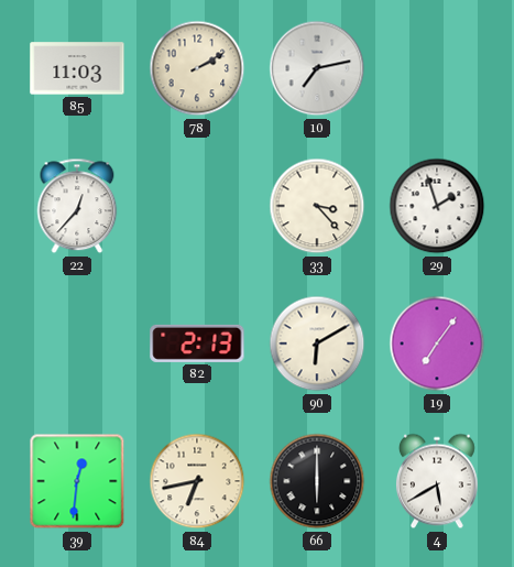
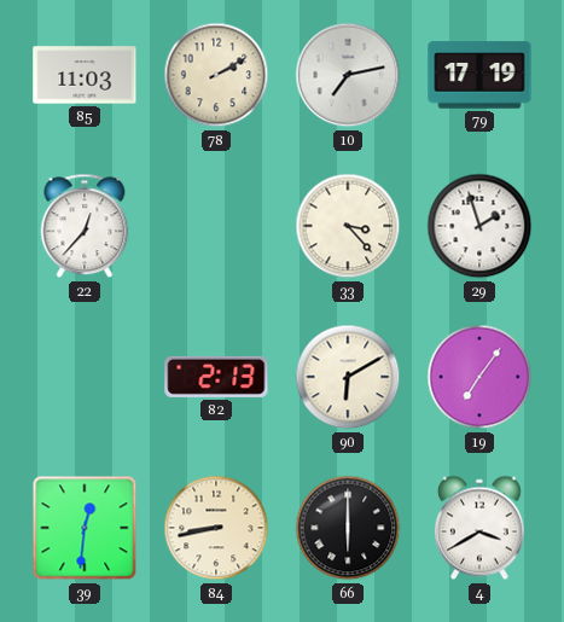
79: none -> 17:19 (479, 75)
84: 6:43 -> 8:43 (216, 528)
4: 5:40 -> 3:40 (479, 528)
